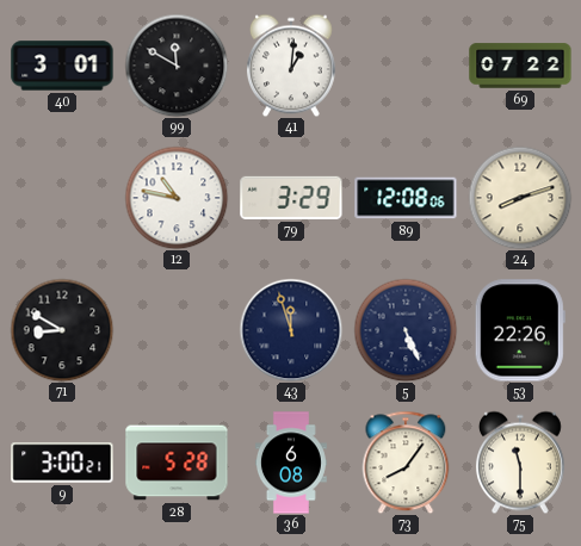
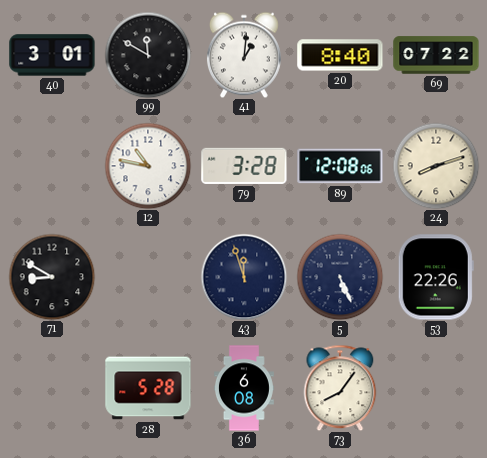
20: none -> 8:40 (340, 55)
79: 3:29 -> 3:28 (244, 166)
9: 3:00 -> none (62, 463)
75: 11:30 -> none (520, 463)
